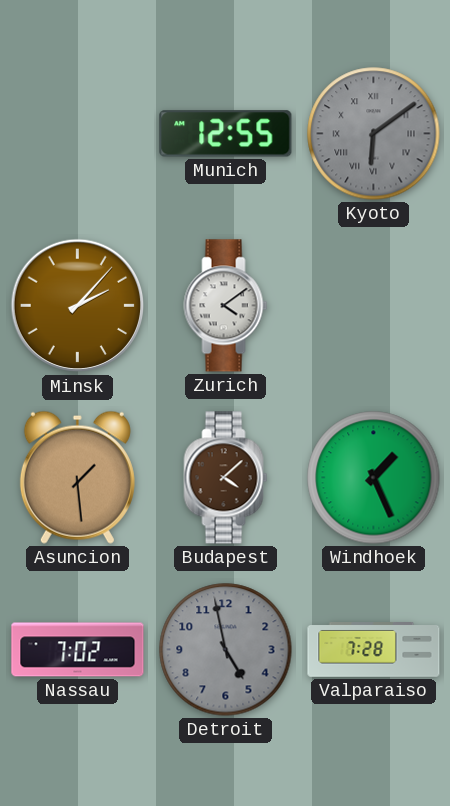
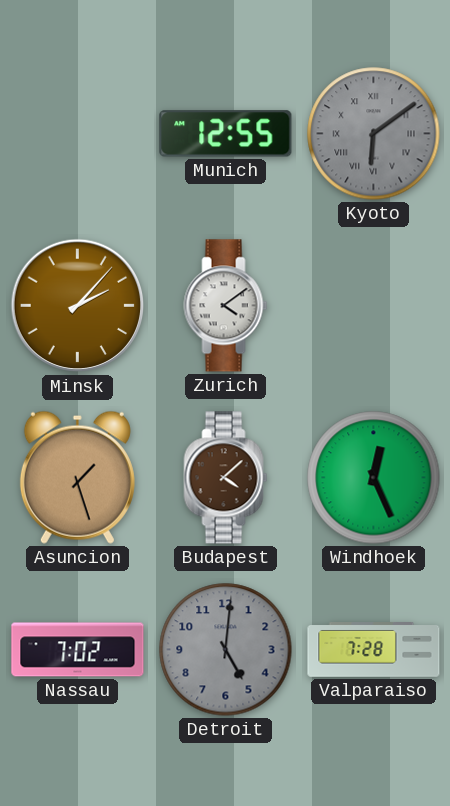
Asuncion: 1:29 -> 1:27 (77, 477)
Windhoek: 1:26 -> 12:26 (374, 478)
Detroit: 4:58 -> 5:01 (226, 650)
